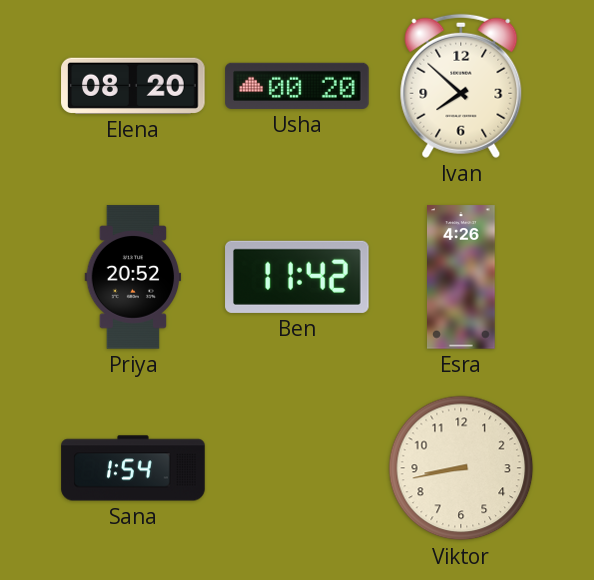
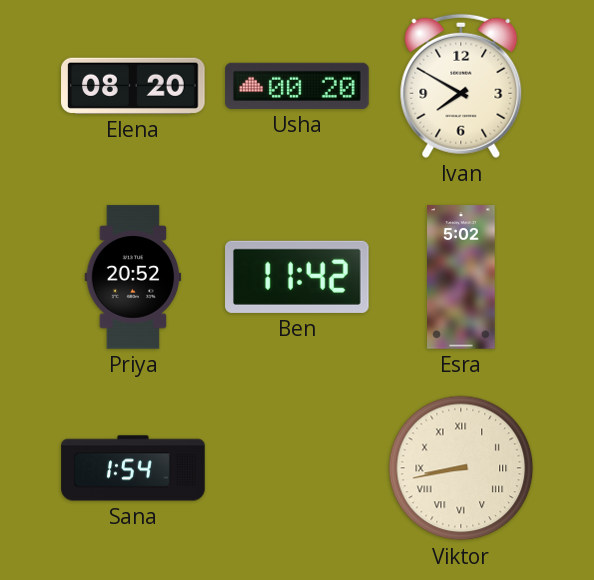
Ivan: 7:52 -> 7:50 (461, 86)
Esra: 4:26 -> 5:02 (461, 277)
Viktor numerals: Arabic -> Roman (461, 468)
